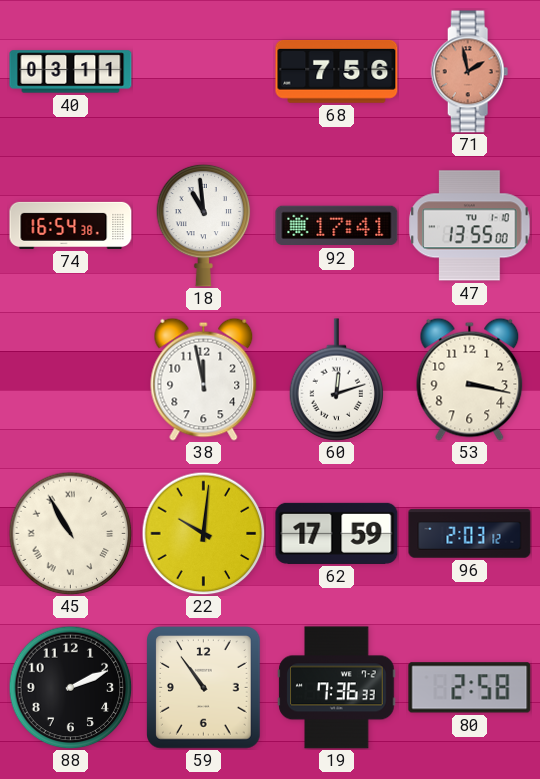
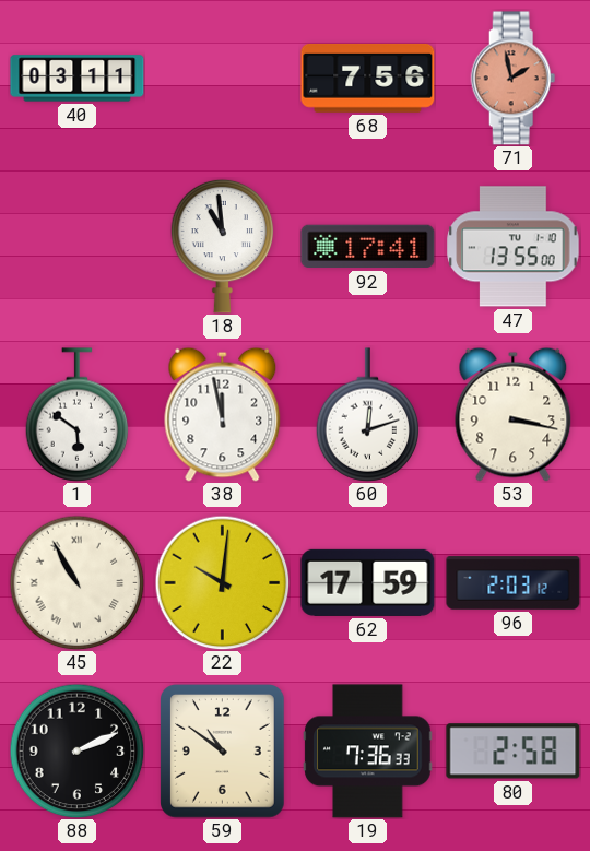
74: 16:54 -> none (71, 225)
1: none -> 5:51 (78, 415)
59: 10:54 -> 10:51 (223, 752)
